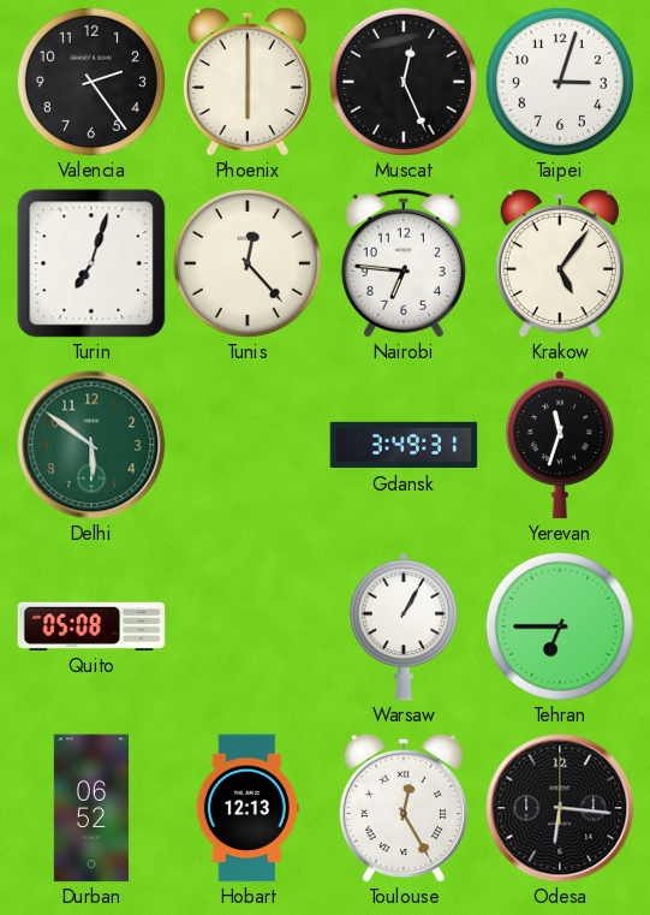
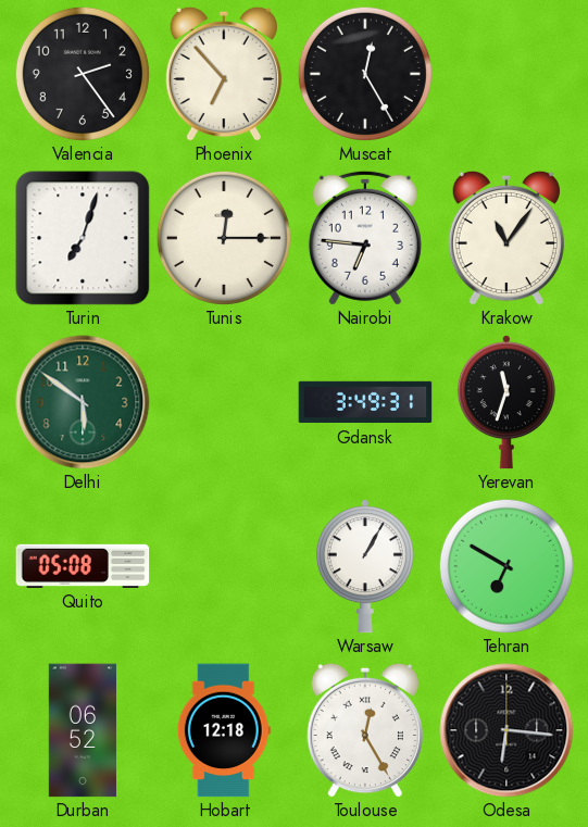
Phoenix: 6:00 -> 6:53 (224, 74)
Muscat: 12:26 -> 12:25 (365, 74)
Taipei: 3:03 -> none (560, 82)
Tunis: 12:23 -> 12:15 (224, 238)
Krakow: 5:06 -> 11:06 (506, 238)
Tehran: 6:45 -> 6:50 (506, 566)
Hobart: 12:13 -> 12:18 (224, 730)
